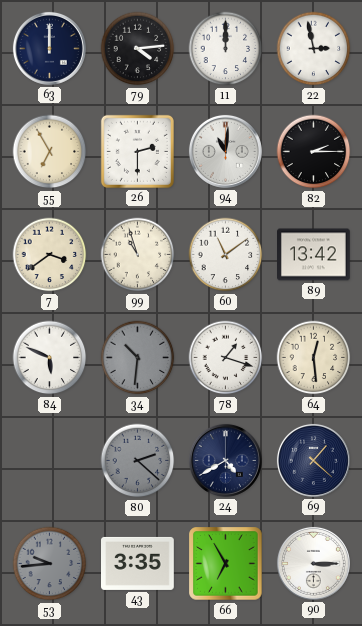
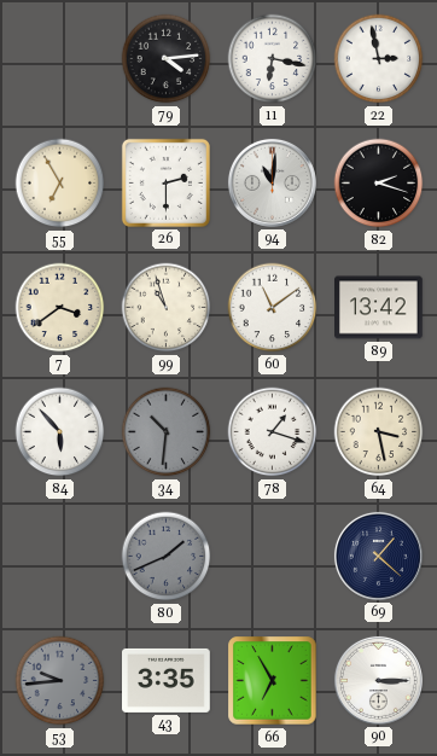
63: 12:00 -> none (49, 48)
11: 12:00 -> 6:17 (273, 59)
82: 2:15 -> 2:18 (379, 184)
84: 5:49 -> 5:53 (60, 432)
64: 12:29 -> 3:28 (379, 432)
80: 2:22 -> 1:41 (167, 557)
24: 4:40 -> none (225, 460)
